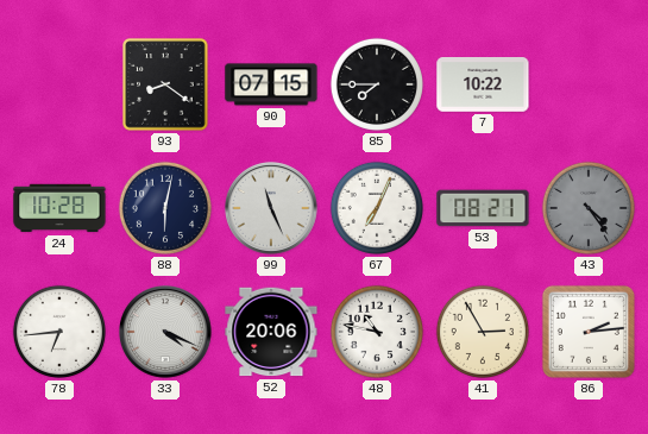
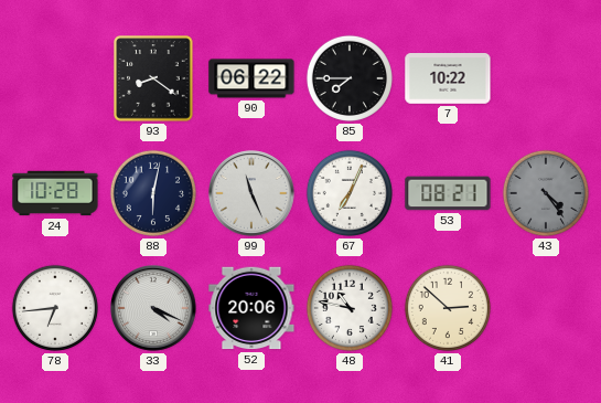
90: 07:15 -> 06:22 (251, 78)
41: 2:55 -> 2:52 (448, 308)
86: 2:14 -> none (589, 332)
